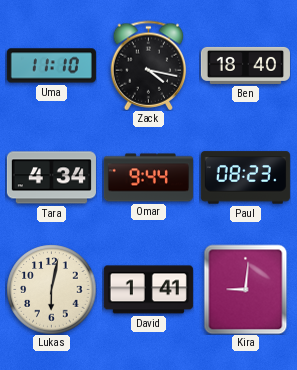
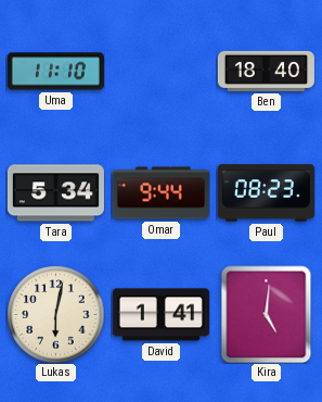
Zack: 4:17 -> none (149, 65)
Tara: 4:34 -> 5:34 (55, 193)
Kira: 9:01 -> 5:01 (267, 314)
